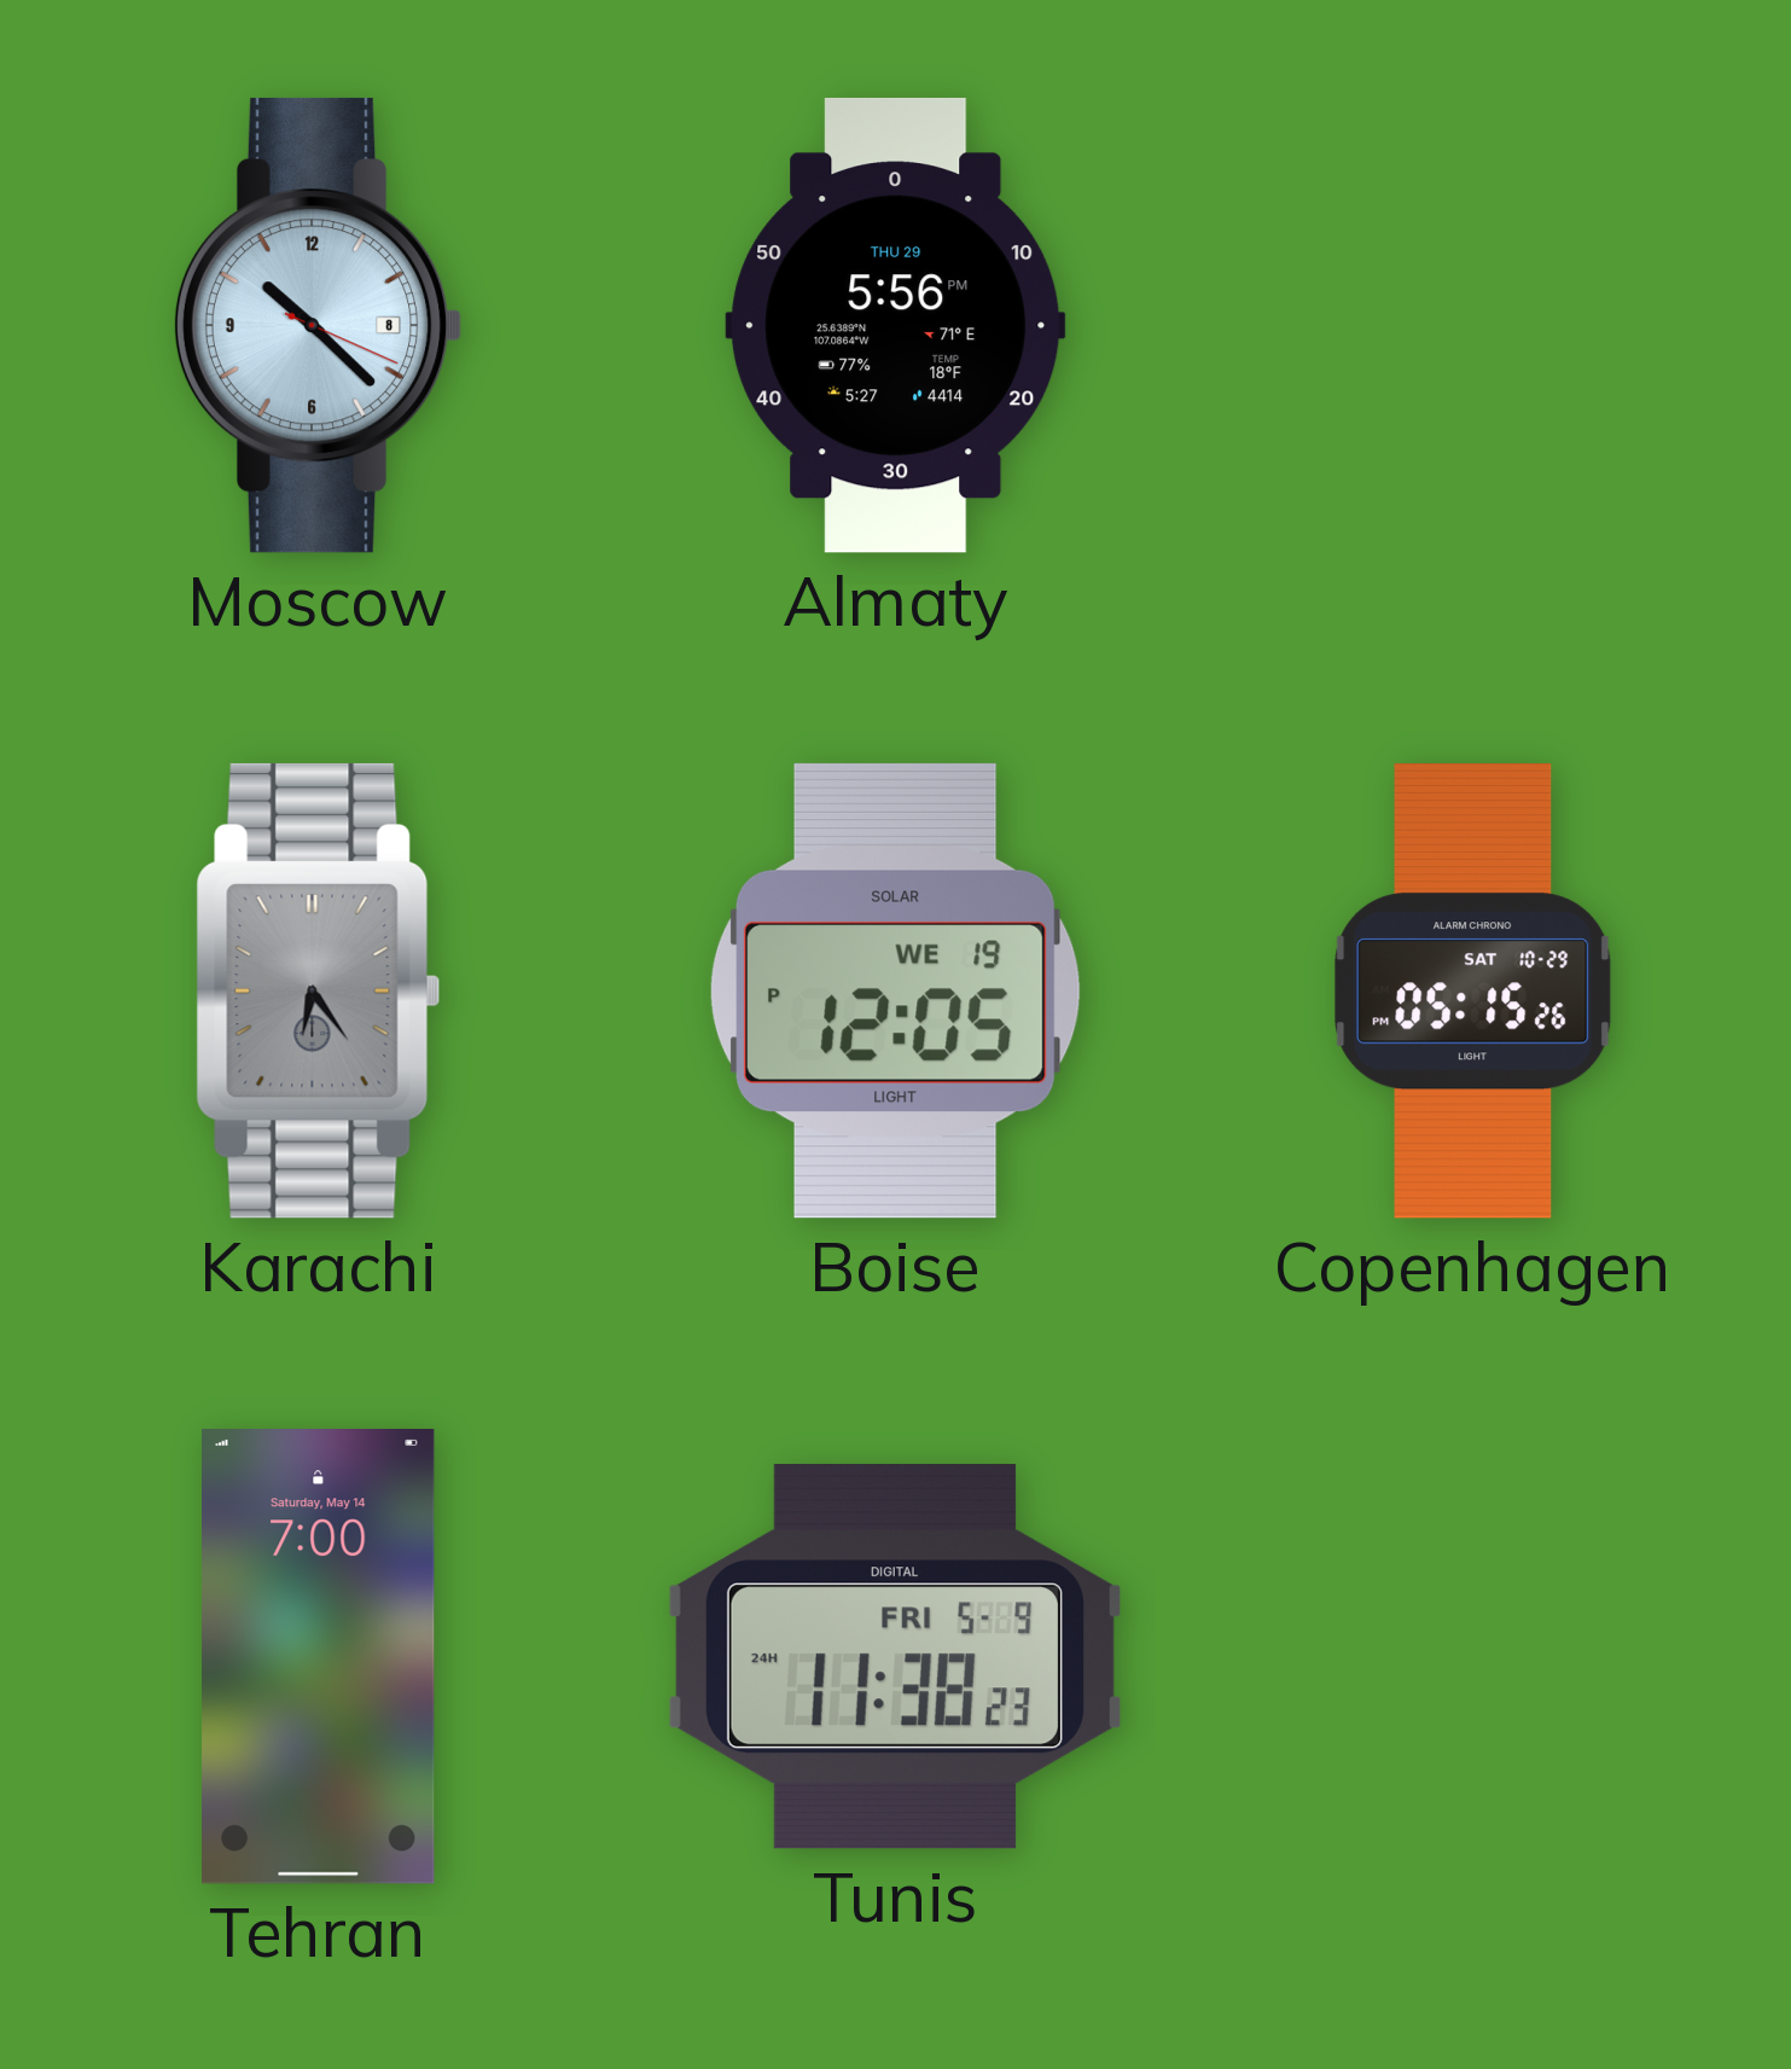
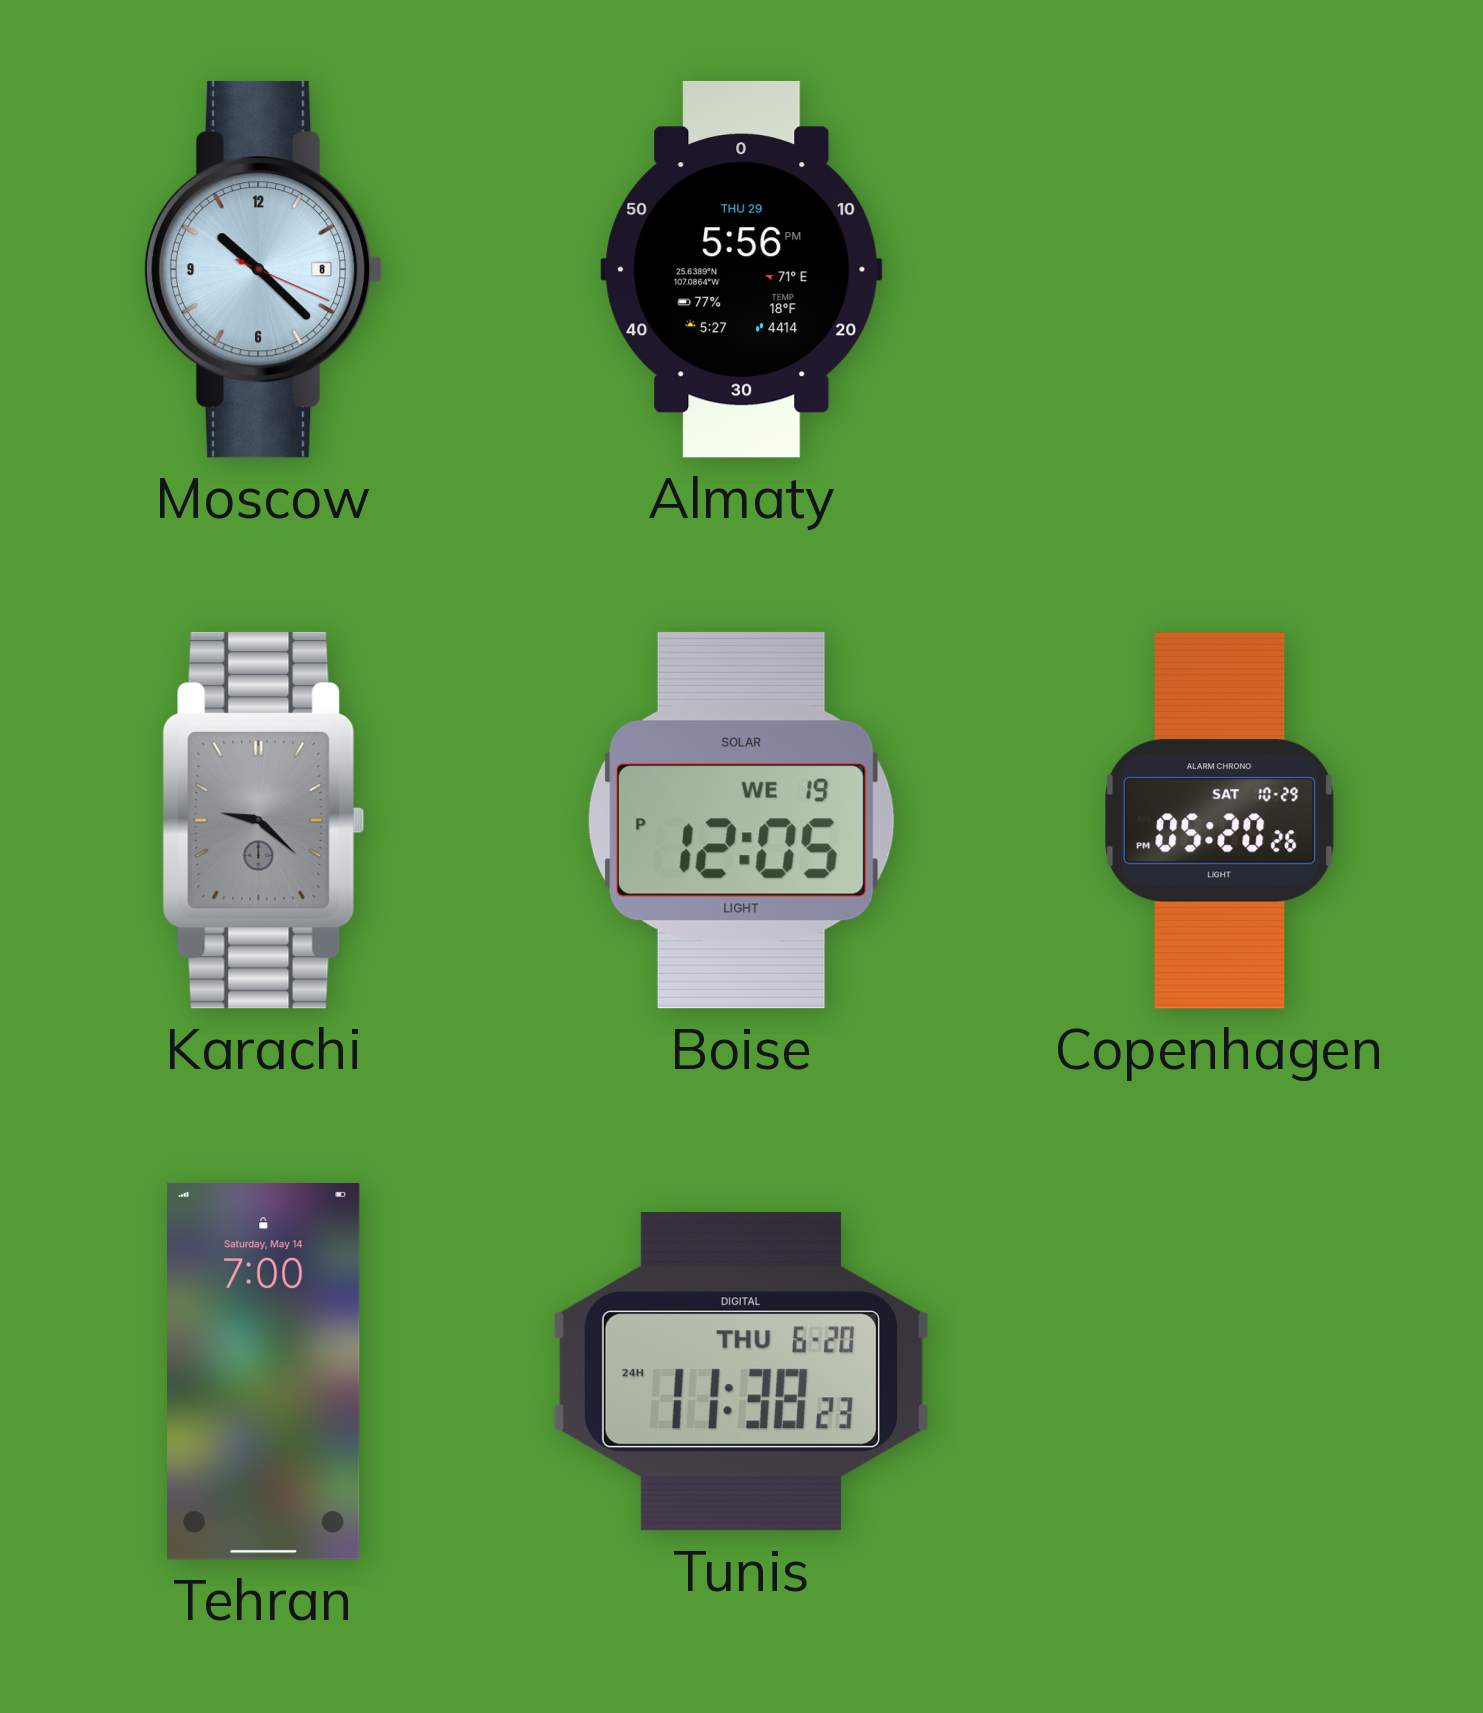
Karachi: 6:24 -> 9:22 (264, 820)
Copenhagen: 05:15 -> 05:20 (1220, 821)
Tunis date: FRI 5-9 -> THU 6-20 (742, 1372)
